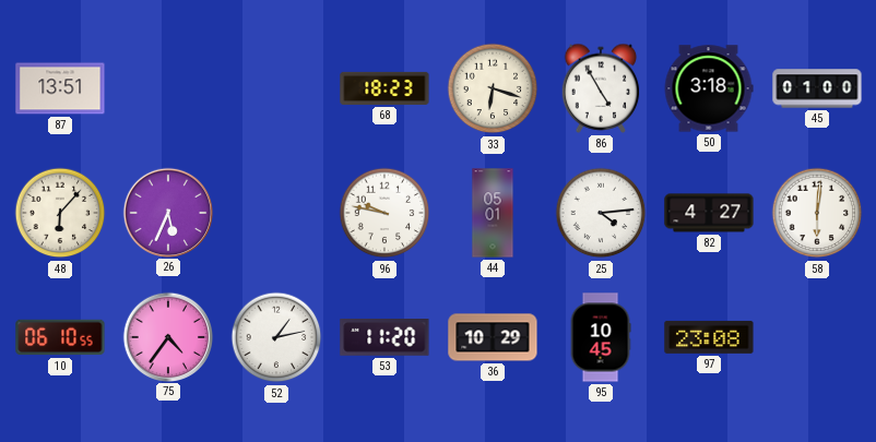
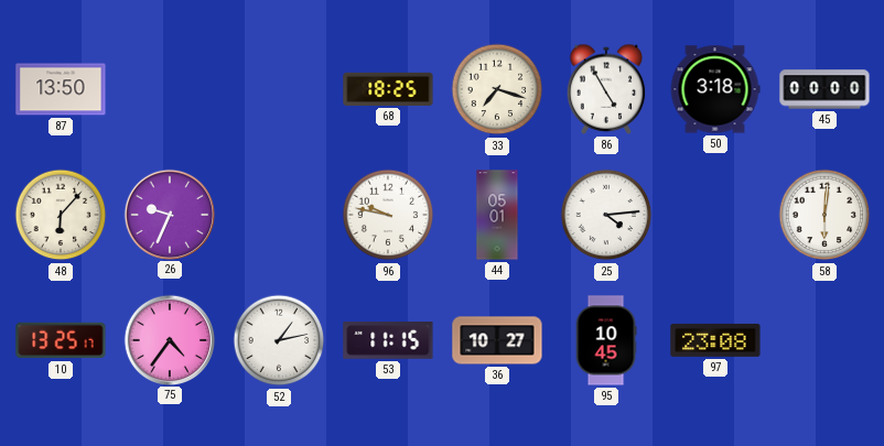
87: 13:51 -> 13:50 (61, 89)
68: 18:23 -> 18:25 (388, 89)
33: 6:18 -> 7:18 (497, 89)
45: 01:00 -> 00:00 (824, 89)
26: 5:34 -> 9:34 (169, 214)
82: 4:27 -> none (709, 213)
10: 06:10 -> 13:25 (61, 340)
53: 11:20 -> 11:15 (388, 341)
36: 10:29 -> 10:27 (497, 340)
